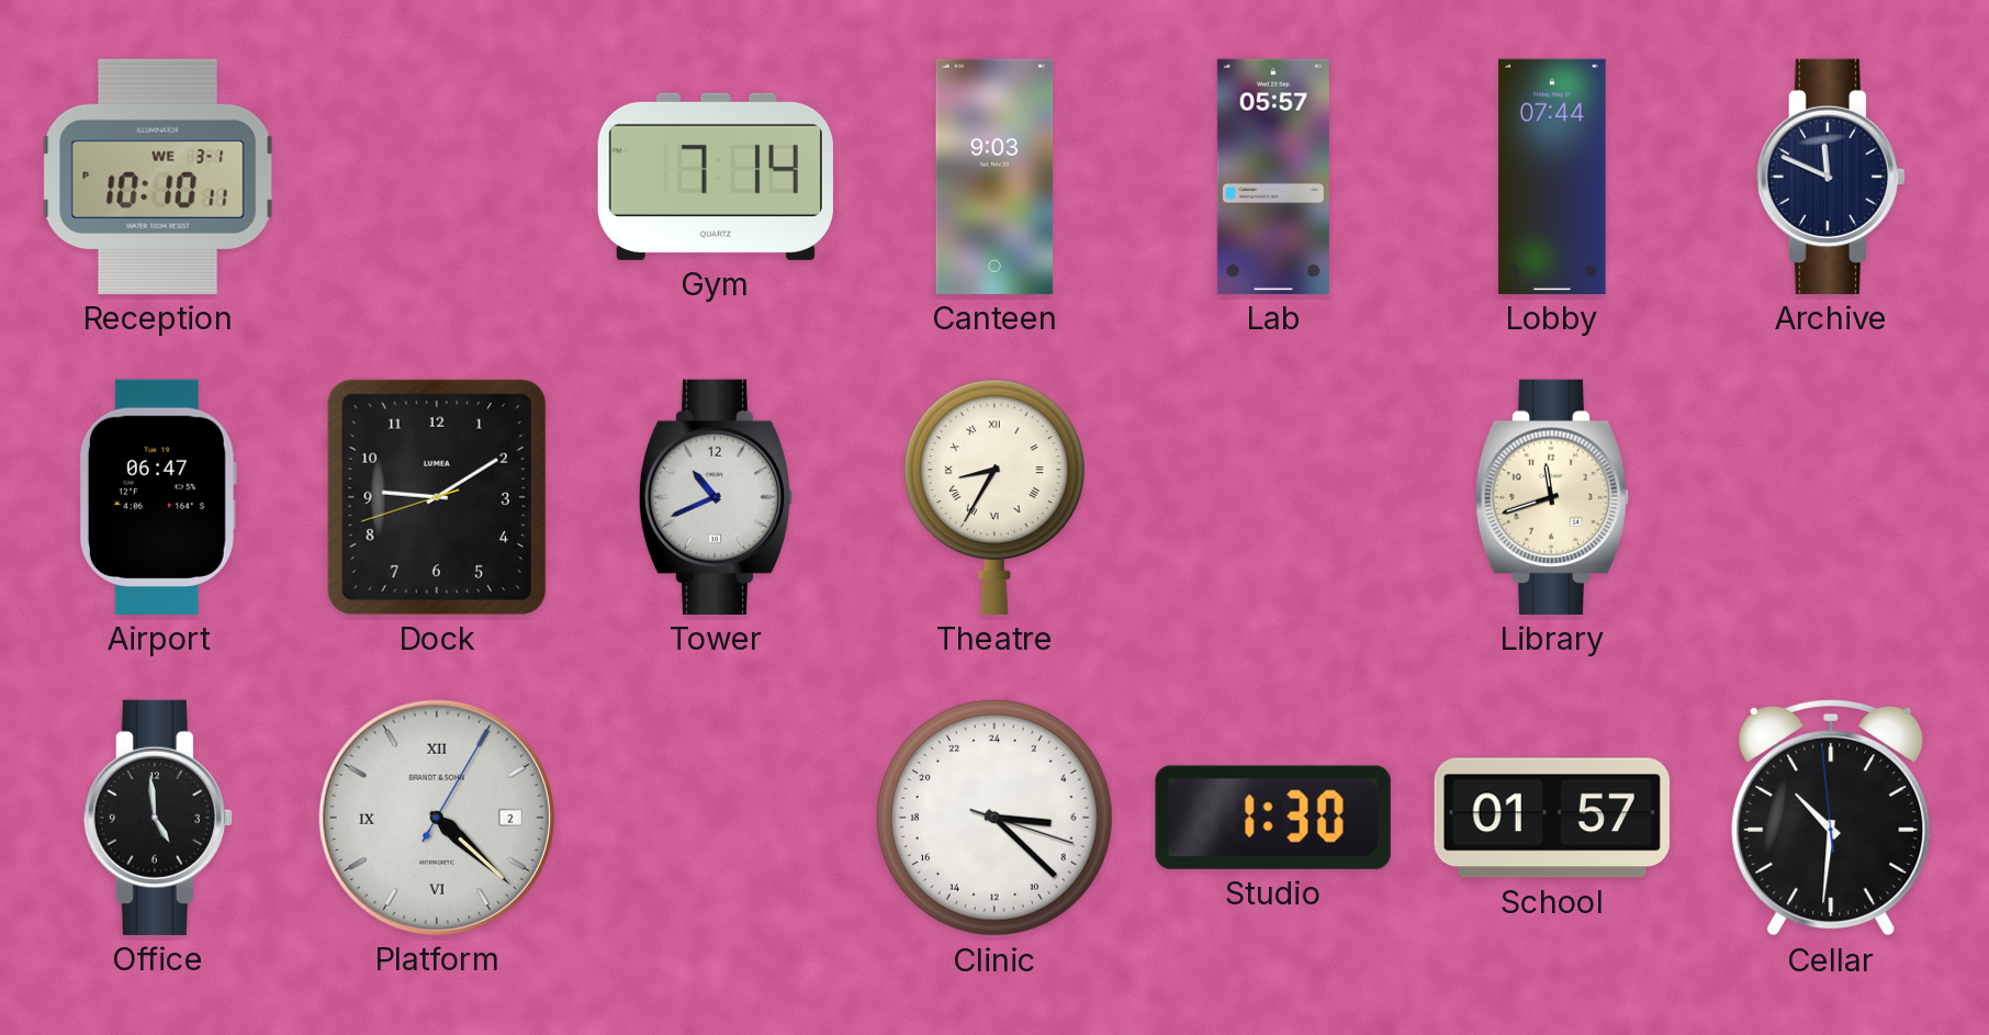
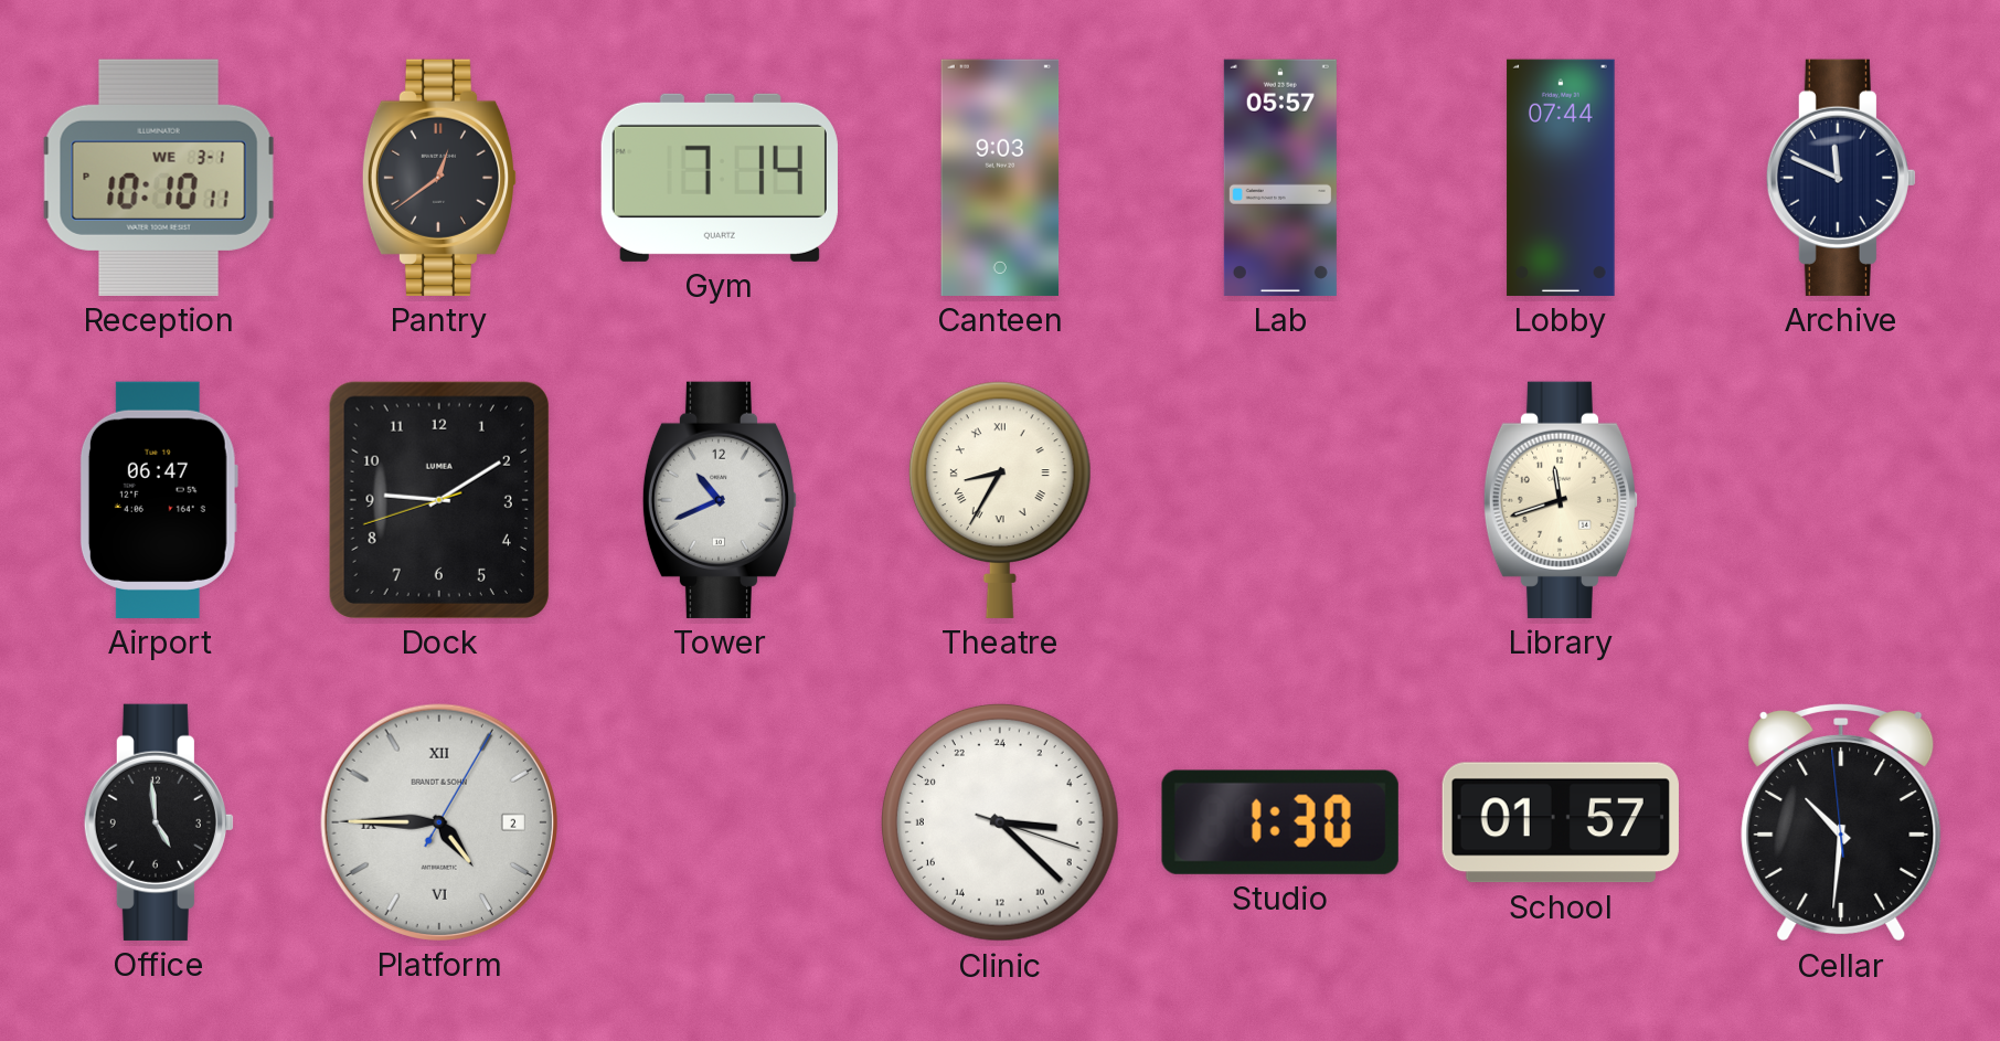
Pantry: none -> 12:39 (439, 178)
Platform: 4:22 -> 4:45 (439, 822)
